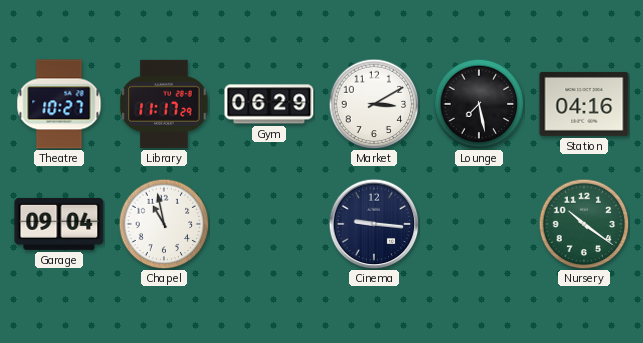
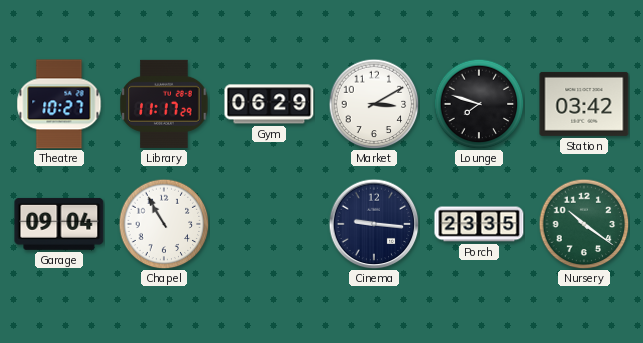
Lounge: 7:28 -> 7:48 (479, 104)
Station: 04:16 -> 03:42 (584, 104)
Chapel: 10:58 -> 10:55 (164, 224)
Porch: none -> 23:35 (479, 224)
